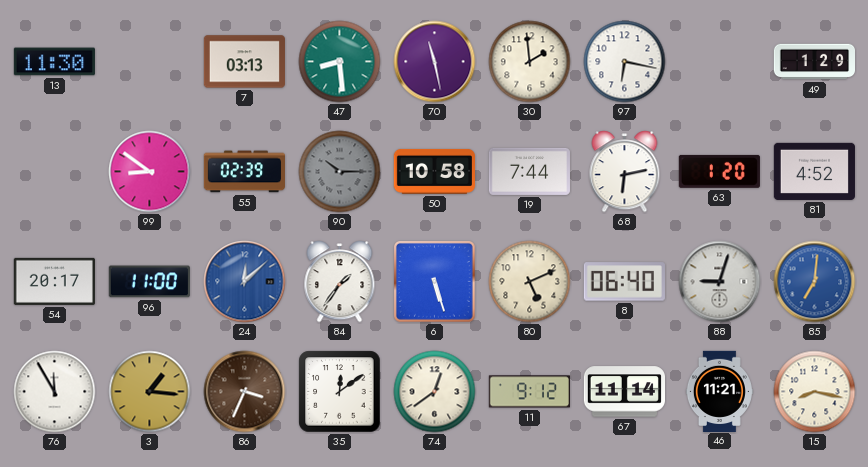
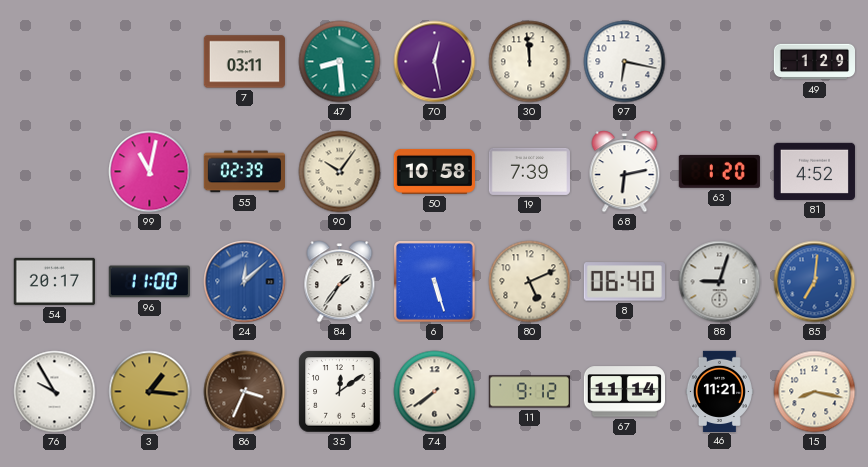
13: 11:30 -> none (54, 62)
7: 03:13 -> 03:11 (244, 62)
70: 11:28 -> 12:28 (435, 62)
30: 1:59 -> 11:59 (530, 62)
99: 8:51 -> 11:02 (150, 172)
90: 10:15 -> 10:06 (340, 172)
90 dial: grey -> cream (340, 172)
19: 7:44 -> 7:39 (529, 171)
76: 11:55 -> 9:55 (55, 392)
74: 12:39 -> 7:39 (435, 392)
